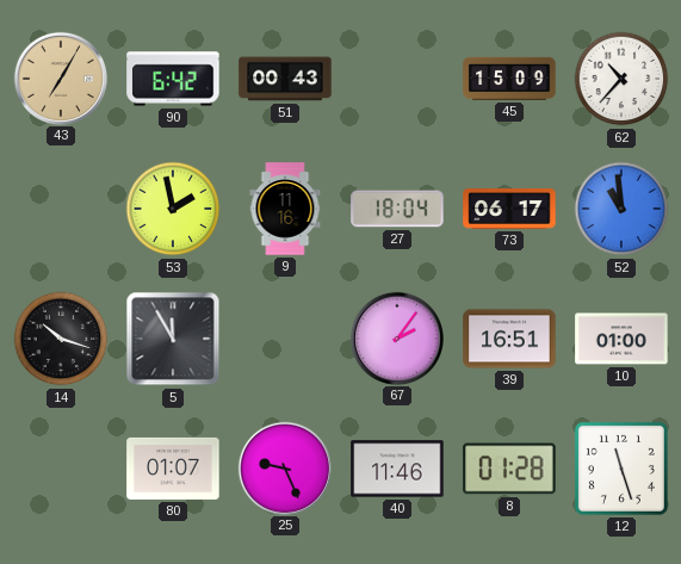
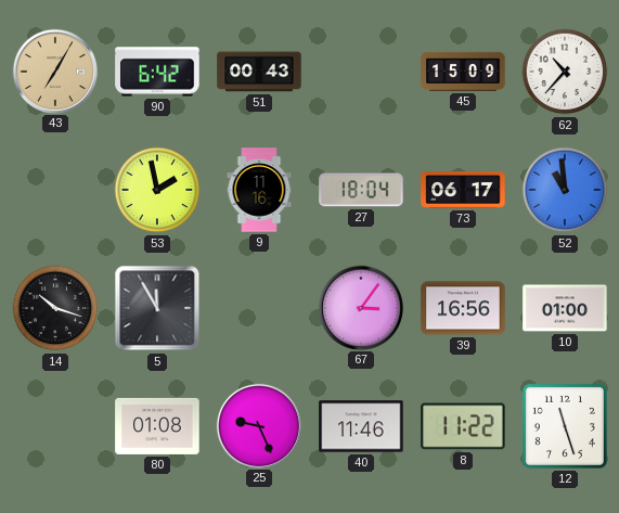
67: 2:06 -> 3:06 (360, 307)
39: 16:51 -> 16:56 (463, 308)
80: 01:07 -> 01:08 (157, 426)
8: 01:28 -> 11:22 (463, 426)
